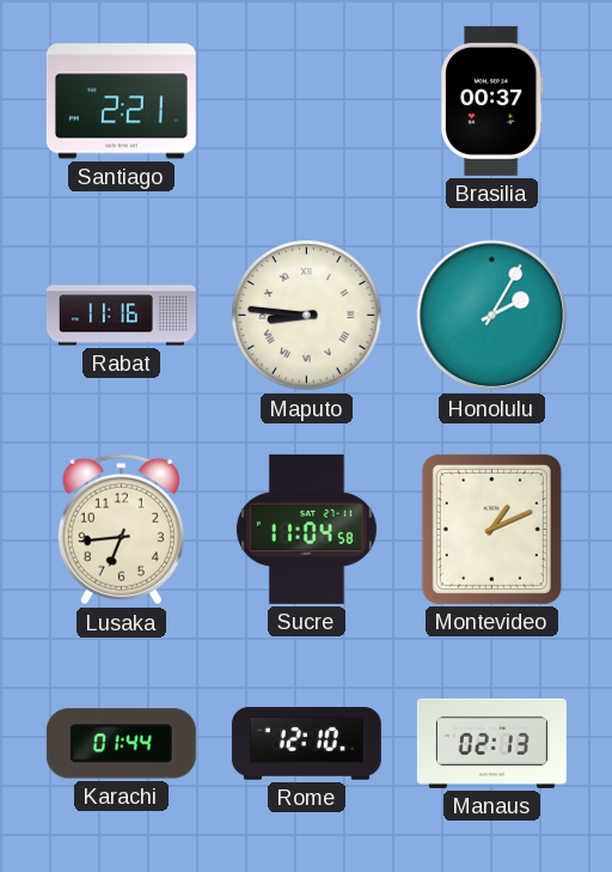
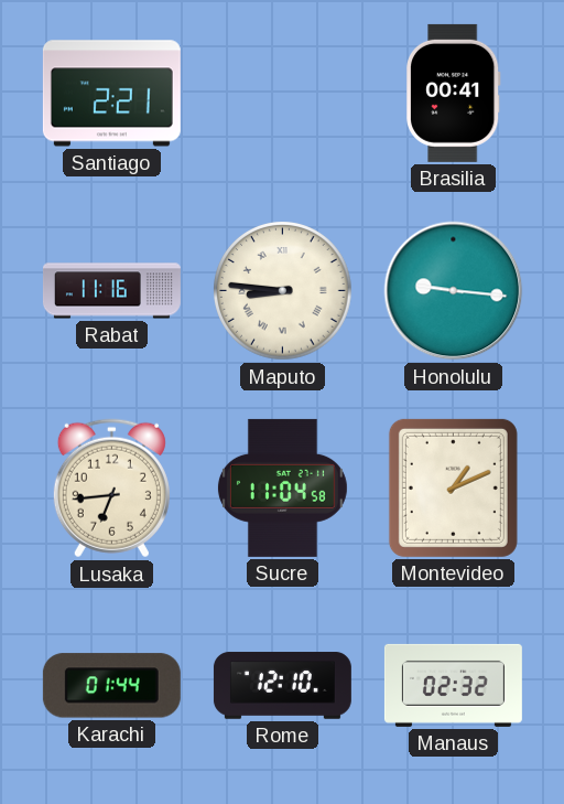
Brasilia: 00:37 -> 00:41 (454, 93)
Honolulu: 2:05 -> 9:16 (454, 291)
Manaus: 02:13 -> 02:32 (453, 685)
